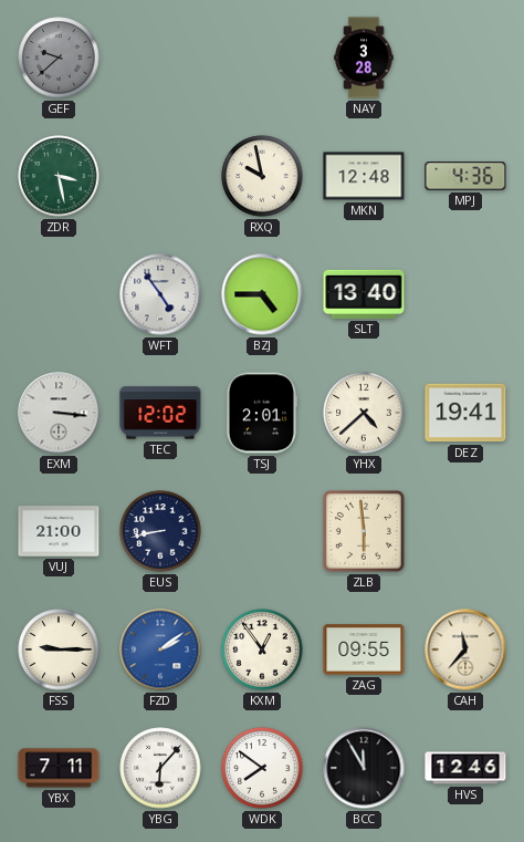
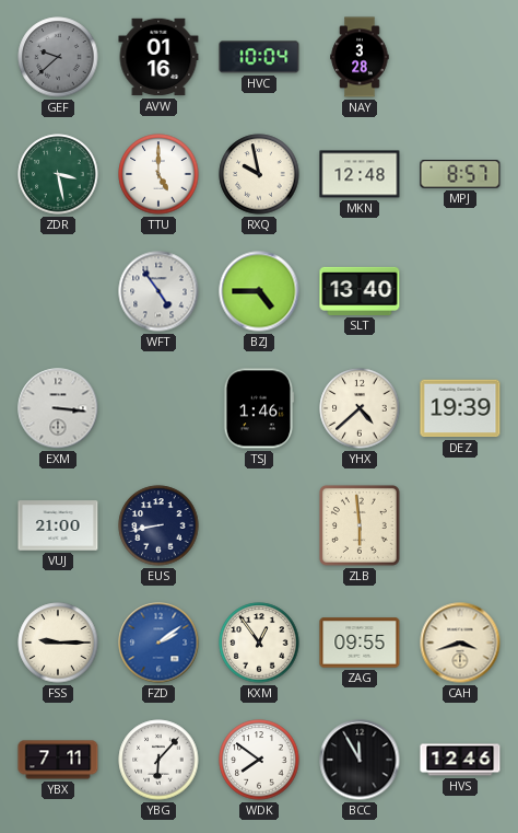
AVW: none -> 01:16 (158, 57)
HVC: none -> 10:04 (259, 57)
TTU: none -> 5:00 (158, 174)
MPJ: 4:36 -> 8:57 (460, 174)
TEC: 12:02 -> none (160, 413)
TSJ: 2:01 -> 1:46 (259, 408)
DEZ: 19:41 -> 19:39 (460, 408)
CAH: 11:37 -> 3:42 (460, 643)
